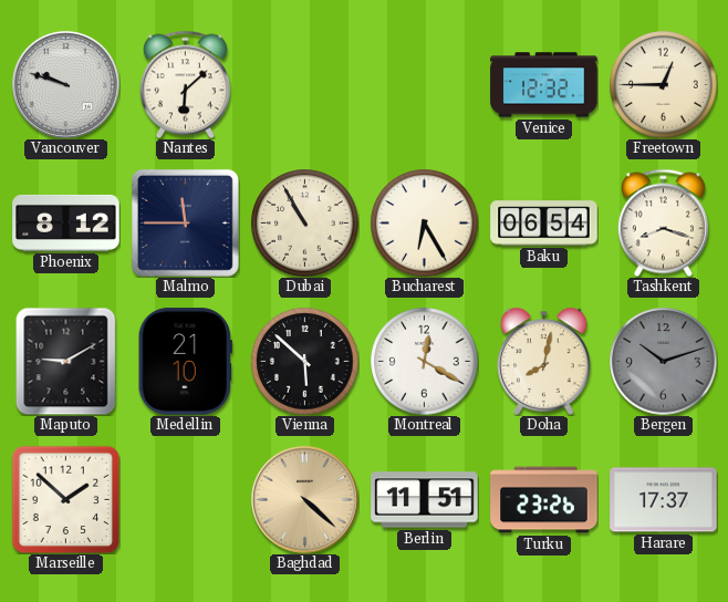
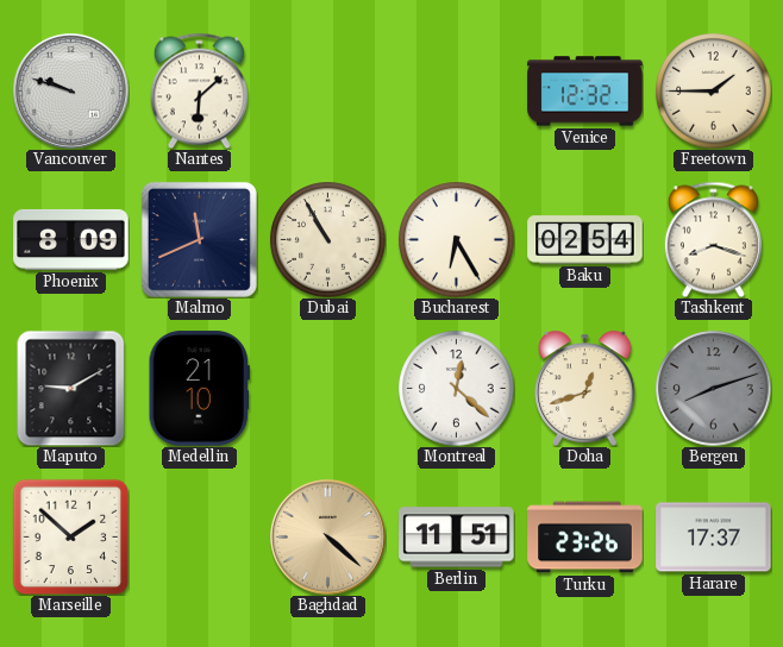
Freetown: 12:45 -> 1:45 (714, 92)
Phoenix: 8:12 -> 8:09 (71, 239)
Malmo: 11:45 -> 11:41 (199, 239)
Baku: 06:54 -> 02:54 (585, 240)
Vienna: 5:52 -> none (305, 362)
Montreal: 12:20 -> 12:22 (457, 389)
Doha: 8:02 -> 12:42 (585, 388)
Bergen: 10:12 -> 8:12 (714, 389)
